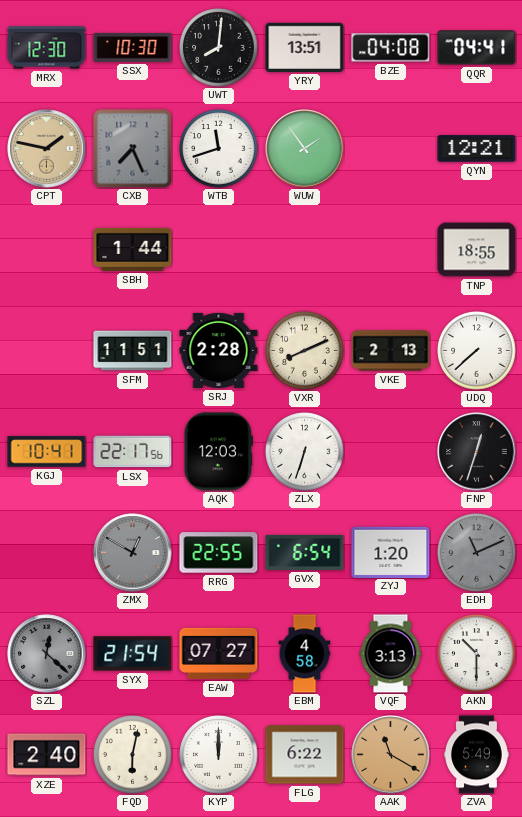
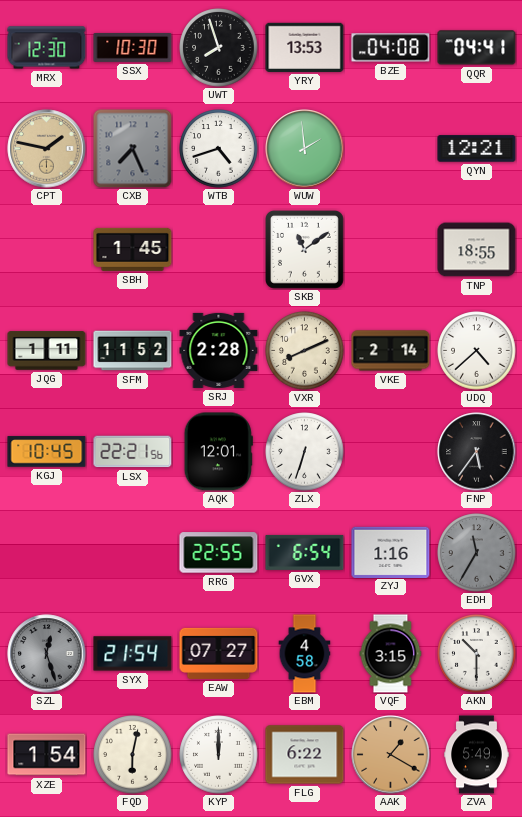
UWT: 8:01 -> 7:57 (219, 48)
YRY: 13:51 -> 13:53 (305, 47)
WTB: 11:42 -> 4:42 (219, 149)
WUW: 1:54 -> 1:59 (305, 149)
SBH: 1:44 -> 1:45 (133, 249)
SKB: none -> 11:09 (304, 249)
JQG: none -> 1:11 (47, 351)
SFM: 11:51 -> 11:52 (133, 351)
VKE: 2:13 -> 2:14 (391, 351)
UDQ: 7:38 -> 4:38 (477, 351)
KGJ: 10:41 -> 10:45 (47, 452)
LSX: 22:17 -> 22:21 (133, 452)
AQK: 12:03 -> 12:01 (218, 452)
FNP: 12:33 -> 5:36 (477, 452)
ZMX: 12:50 -> none (133, 553)
ZYJ: 1:20 -> 1:16 (391, 552)
EDH: 11:11 -> 11:35 (477, 553)
SZL: 12:22 -> 12:27 (47, 654)
VQF: 3:13 -> 3:15 (391, 654)
XZE: 2:40 -> 1:54 (47, 755)
AAK: 11:20 -> 1:20 (391, 755)
